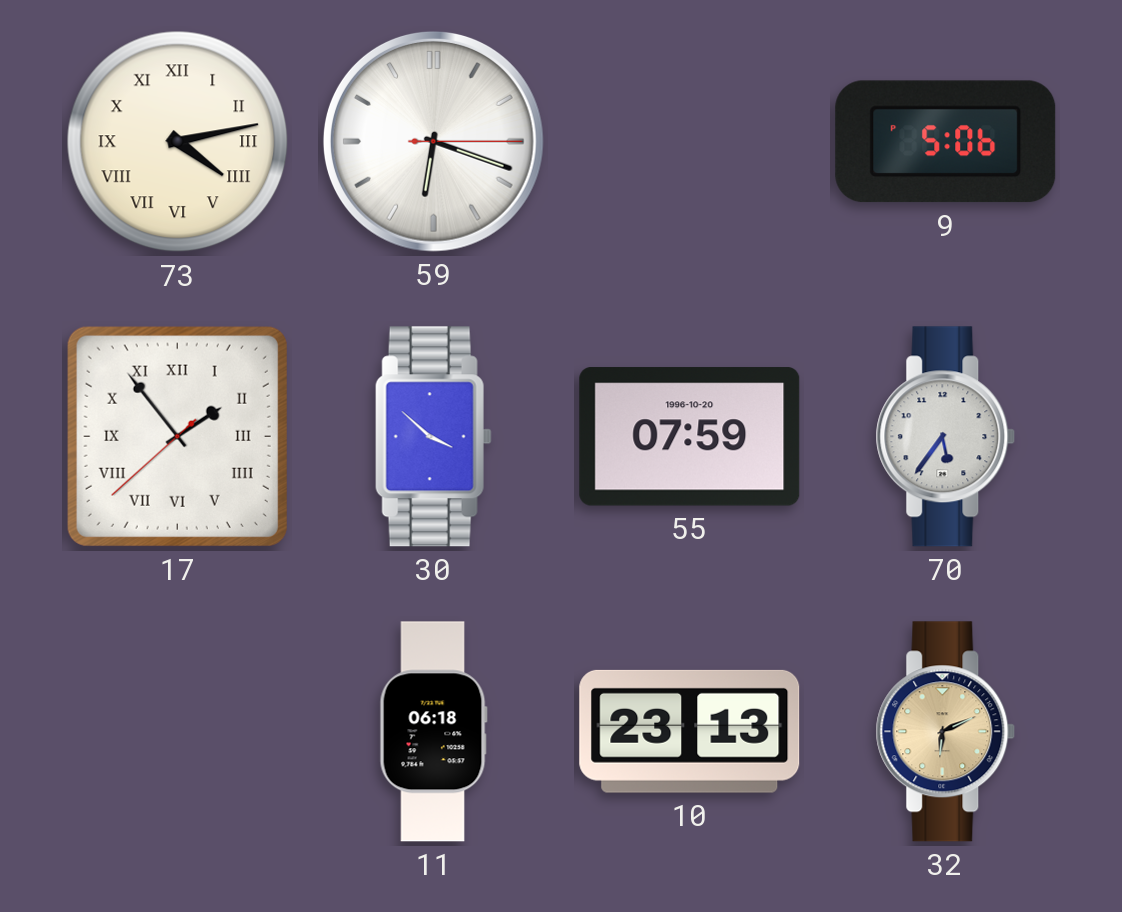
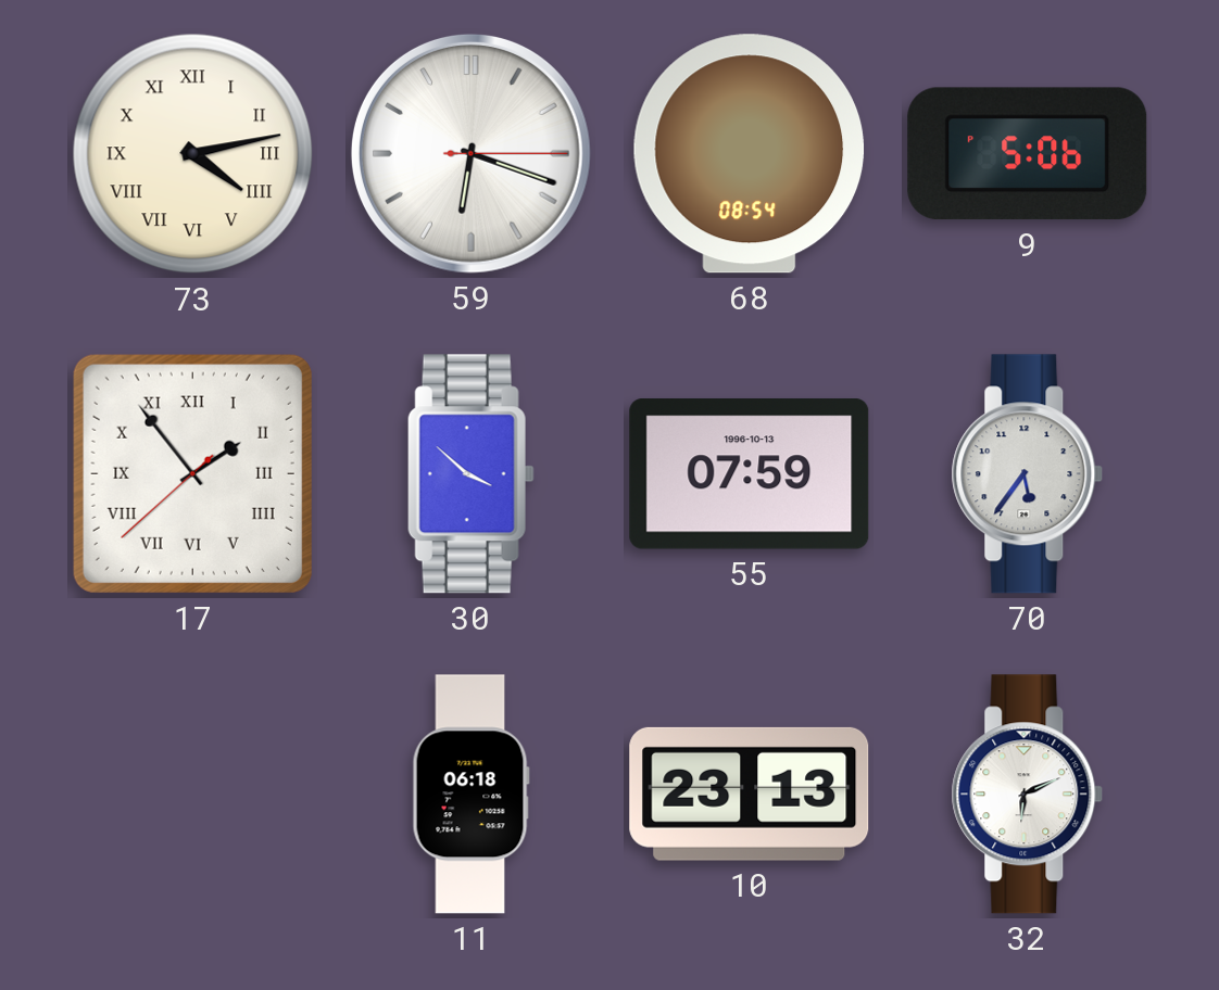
68: none -> 08:54 (750, 154)
55 date: 1996-10-20 -> 1996-10-13 (750, 474)
32 dial: champagne -> white (1028, 795)
